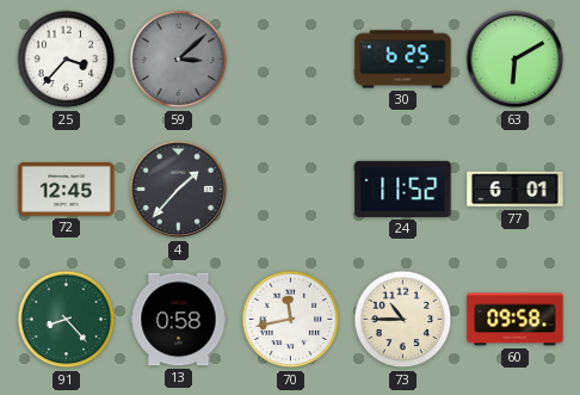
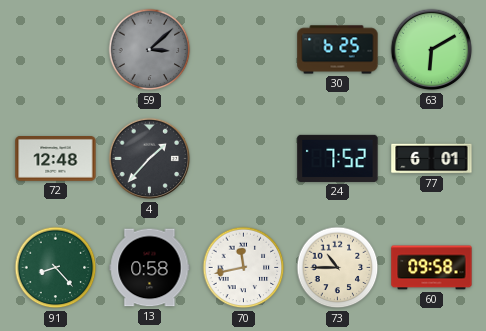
25: 3:37 -> none (67, 60)
72: 12:45 -> 12:48 (56, 159)
24: 11:52 -> 7:52 (338, 158)
